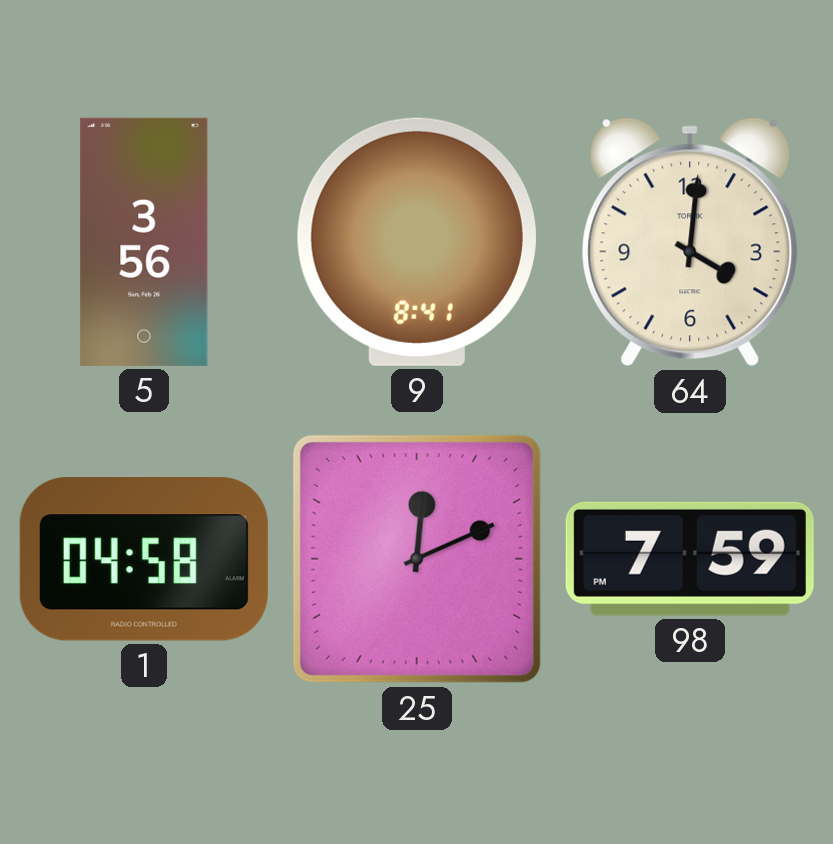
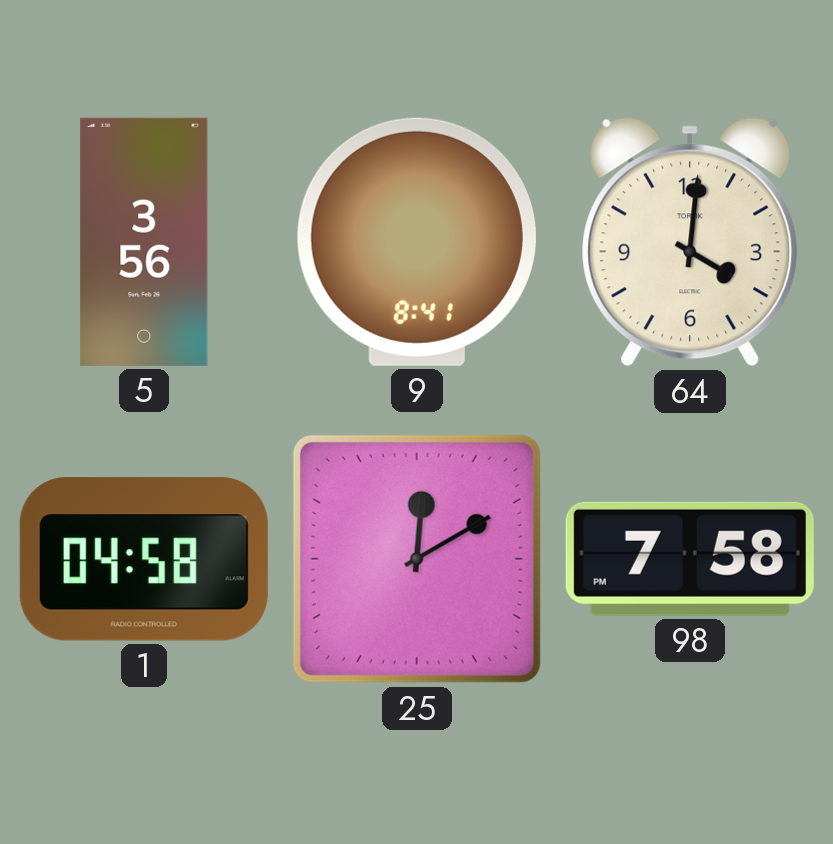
25: 12:11 -> 12:10 (417, 559)
98: 7:59 -> 7:58 (690, 559)
